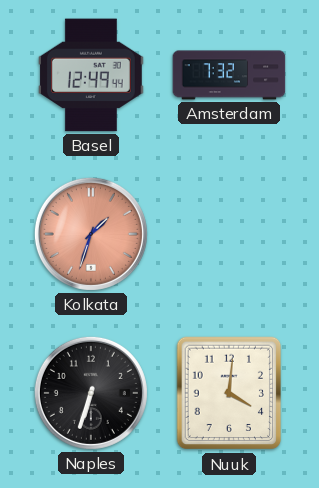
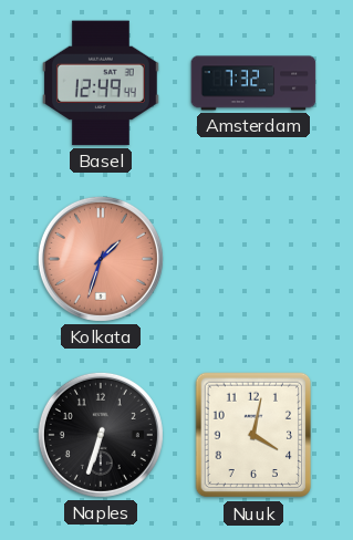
Nuuk: 4:01 -> 4:02 (253, 435)
